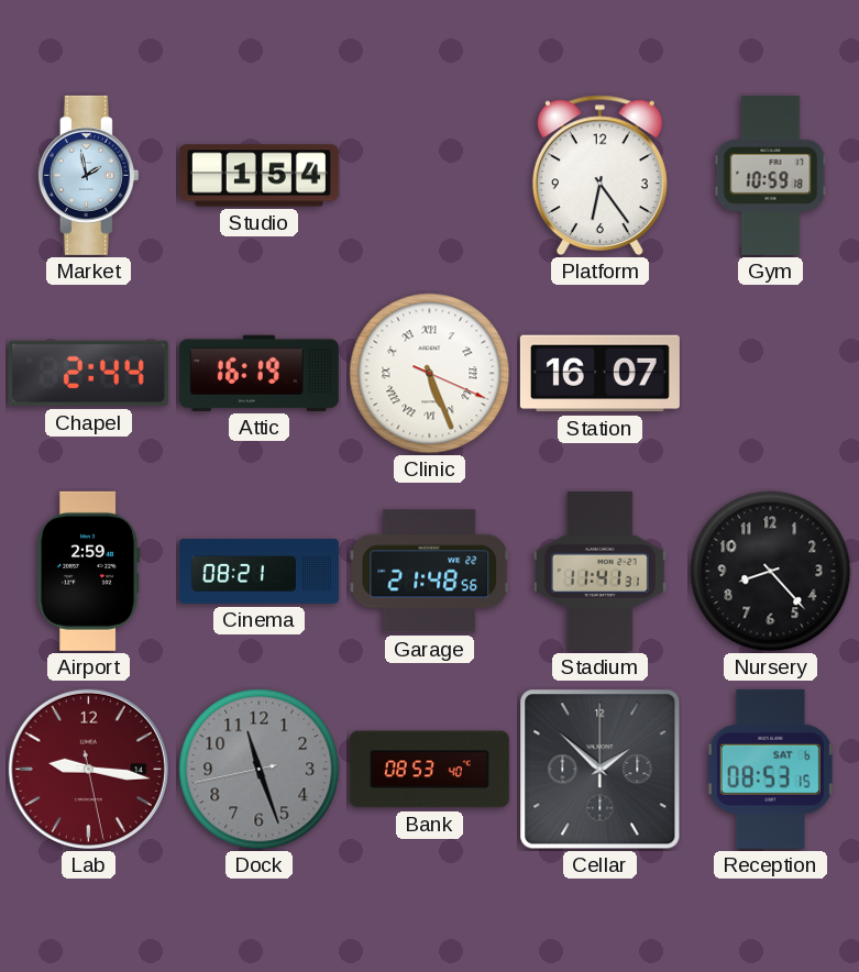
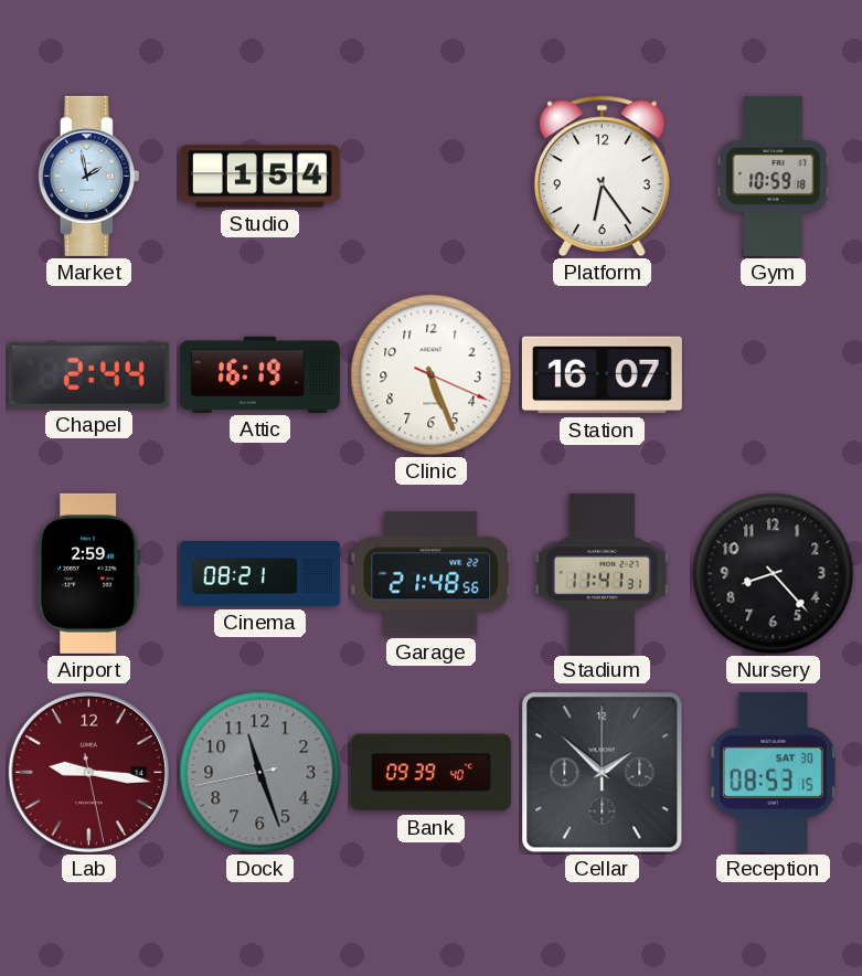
Clinic numerals: Roman -> Arabic (432, 375)
Bank: 08:53 -> 09:39 (430, 773)
Reception date: SAT 6 -> SAT 30 (773, 772)
